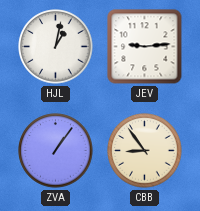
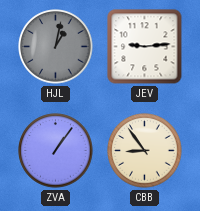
HJL dial: white -> grey (56, 47)
